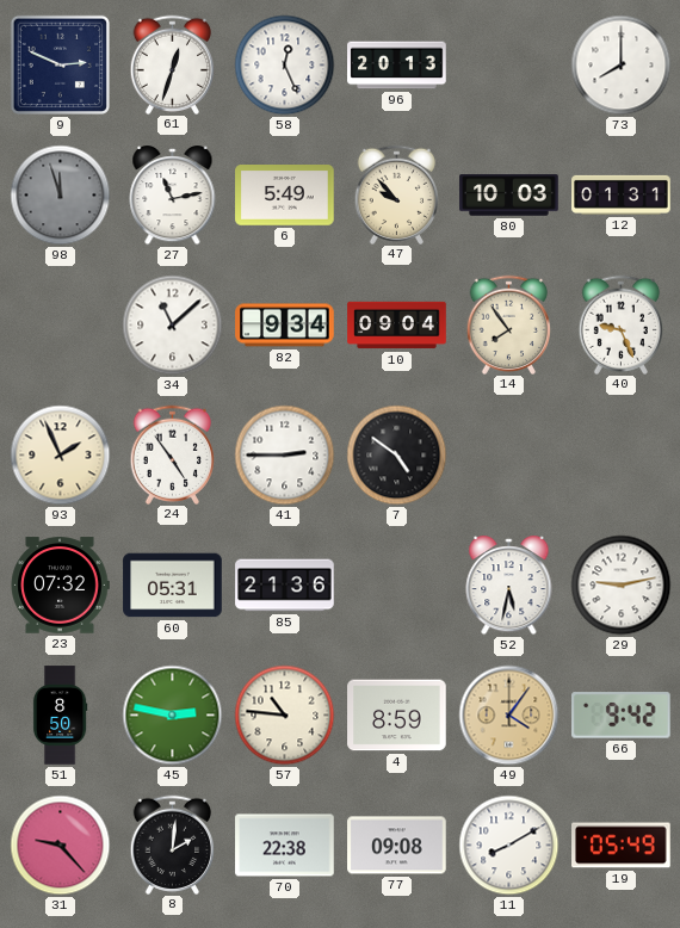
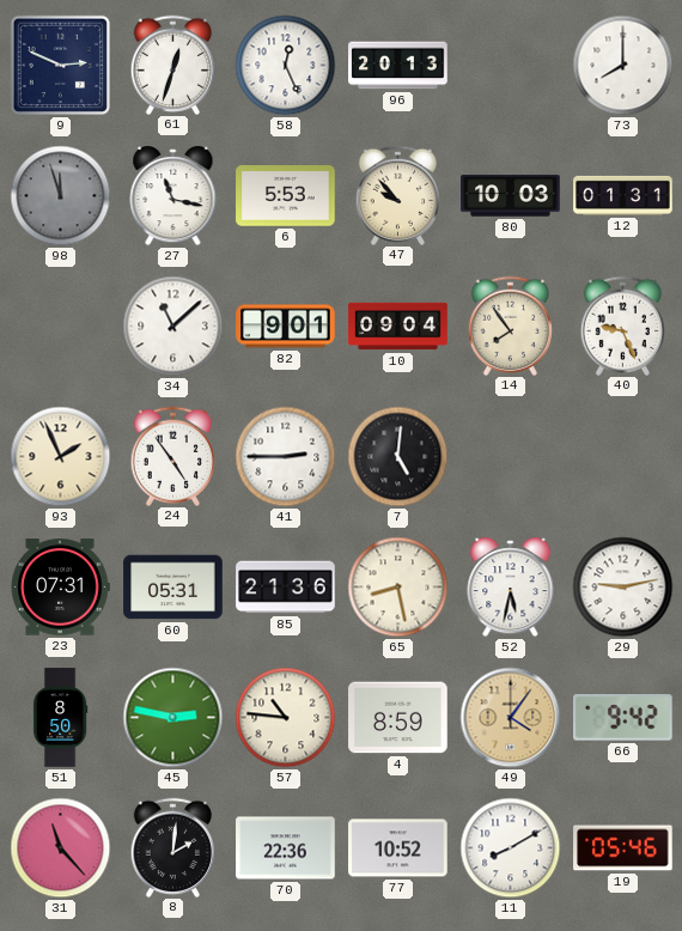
27: 11:13 -> 11:17 (173, 197)
6: 5:49 -> 5:53 (286, 196)
82: 9:34 -> 9:01 (286, 327)
7: 4:51 -> 5:01 (398, 457)
23: 07:32 -> 07:31 (60, 588)
65: none -> 8:28 (398, 588)
31: 9:23 -> 11:23 (61, 848)
70: 22:38 -> 22:36 (286, 848)
77: 09:08 -> 10:52 (398, 848)
19: 05:49 -> 05:46 (623, 848)
